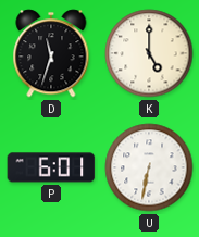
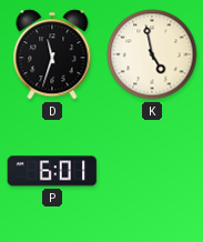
K: 5:00 -> 4:58 (152, 54)
U: 6:32 -> none (149, 167)
